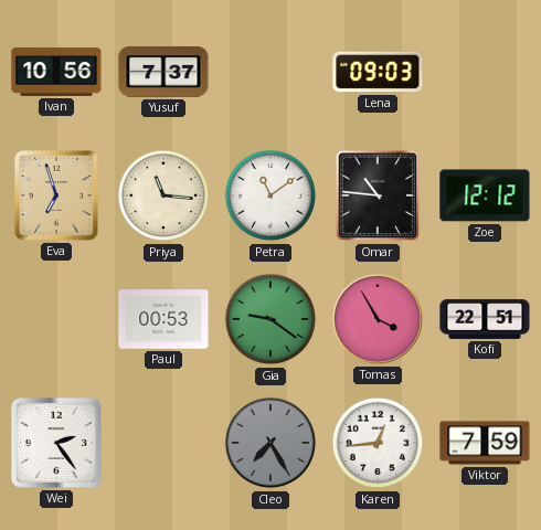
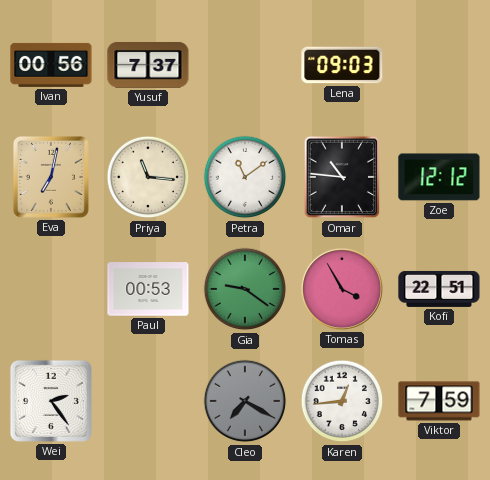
Ivan: 10:56 -> 00:56 (51, 65)
Eva: 6:57 -> 7:02 (51, 177)
Cleo: 7:25 -> 7:20 (245, 401)
